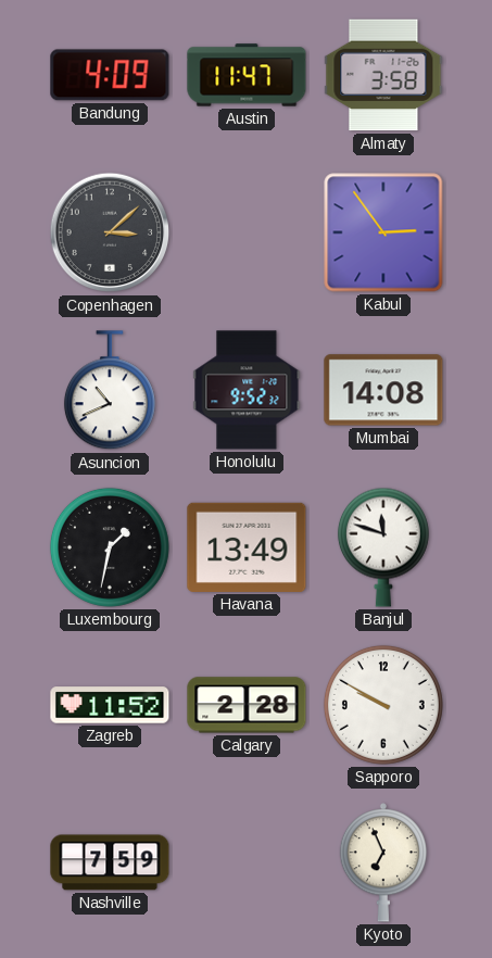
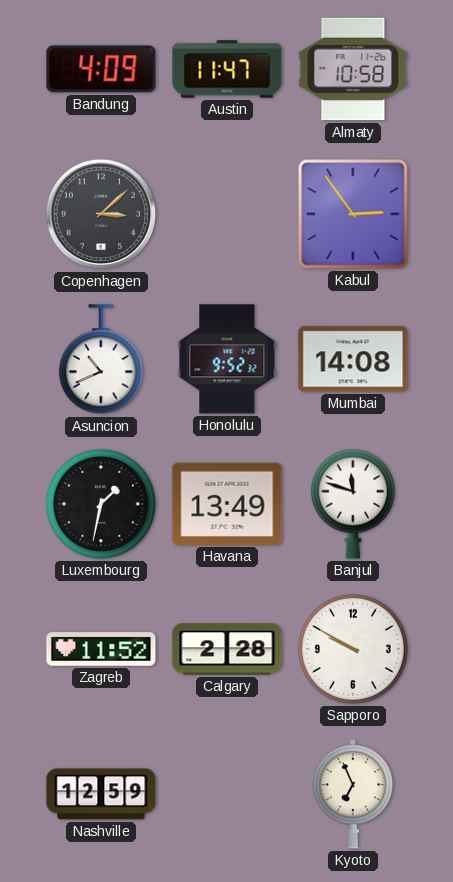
Almaty: 3:58 -> 10:58 (353, 69)
Nashville: 7:59 -> 12:59 (101, 794)
